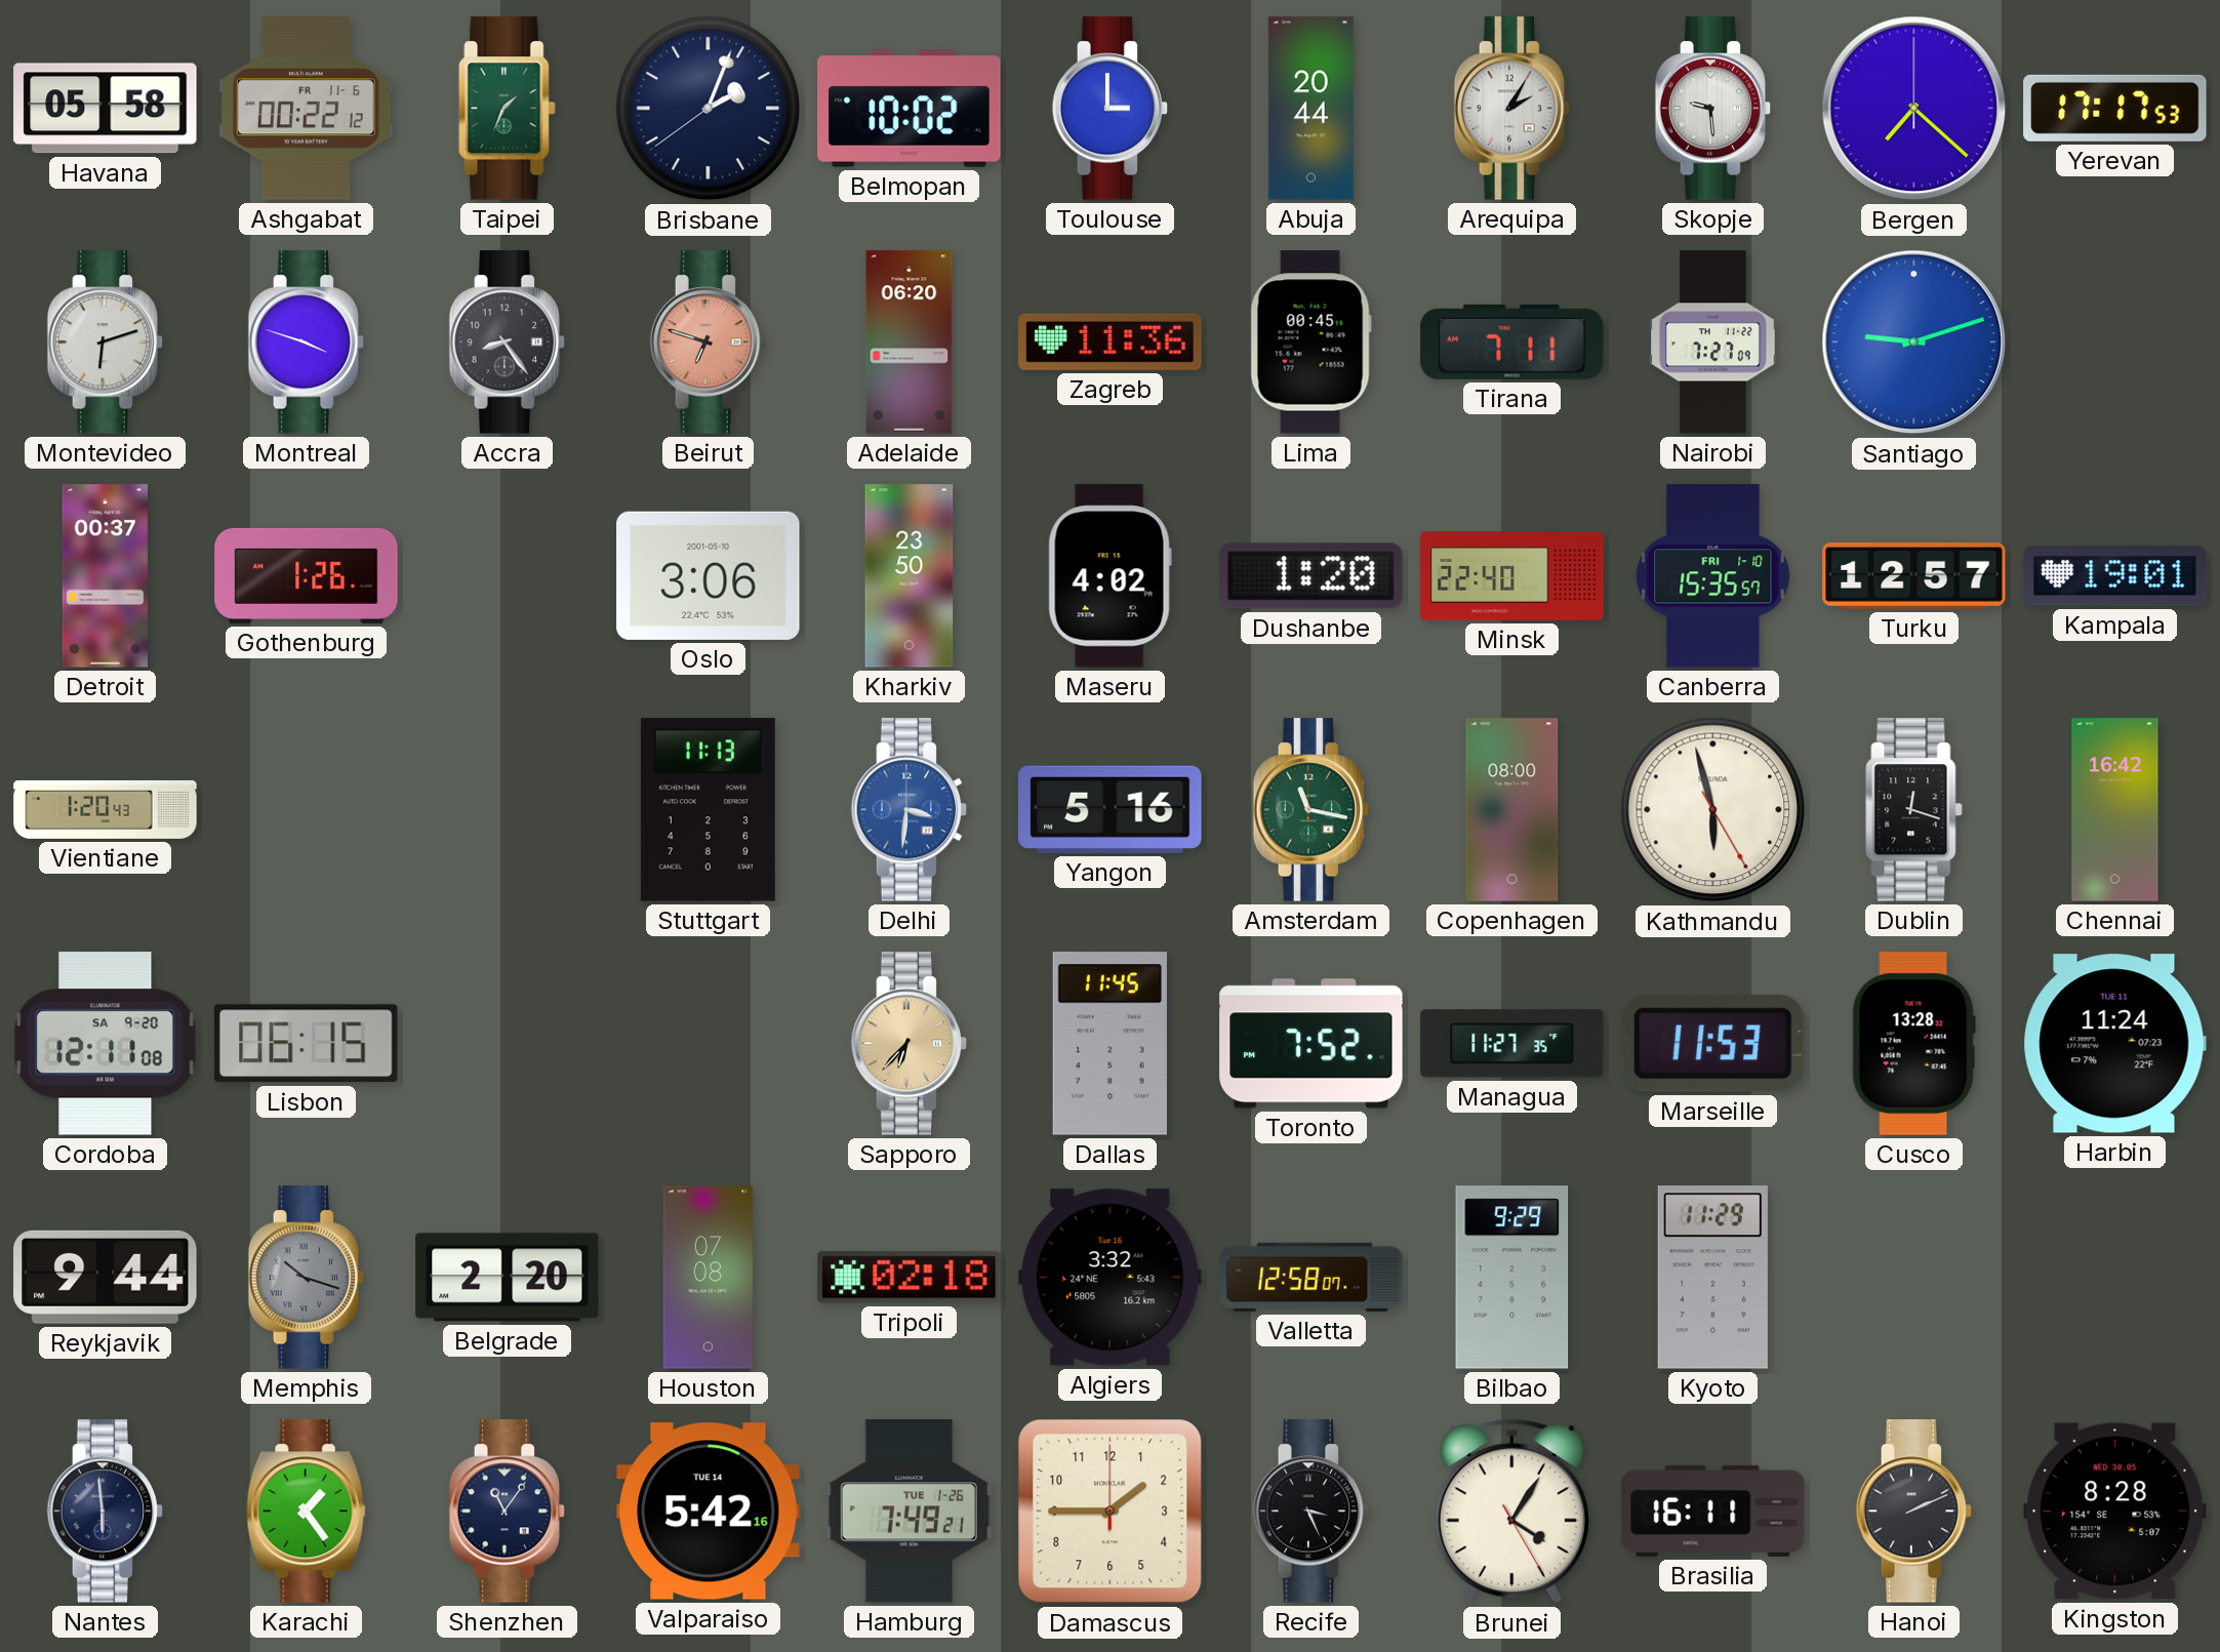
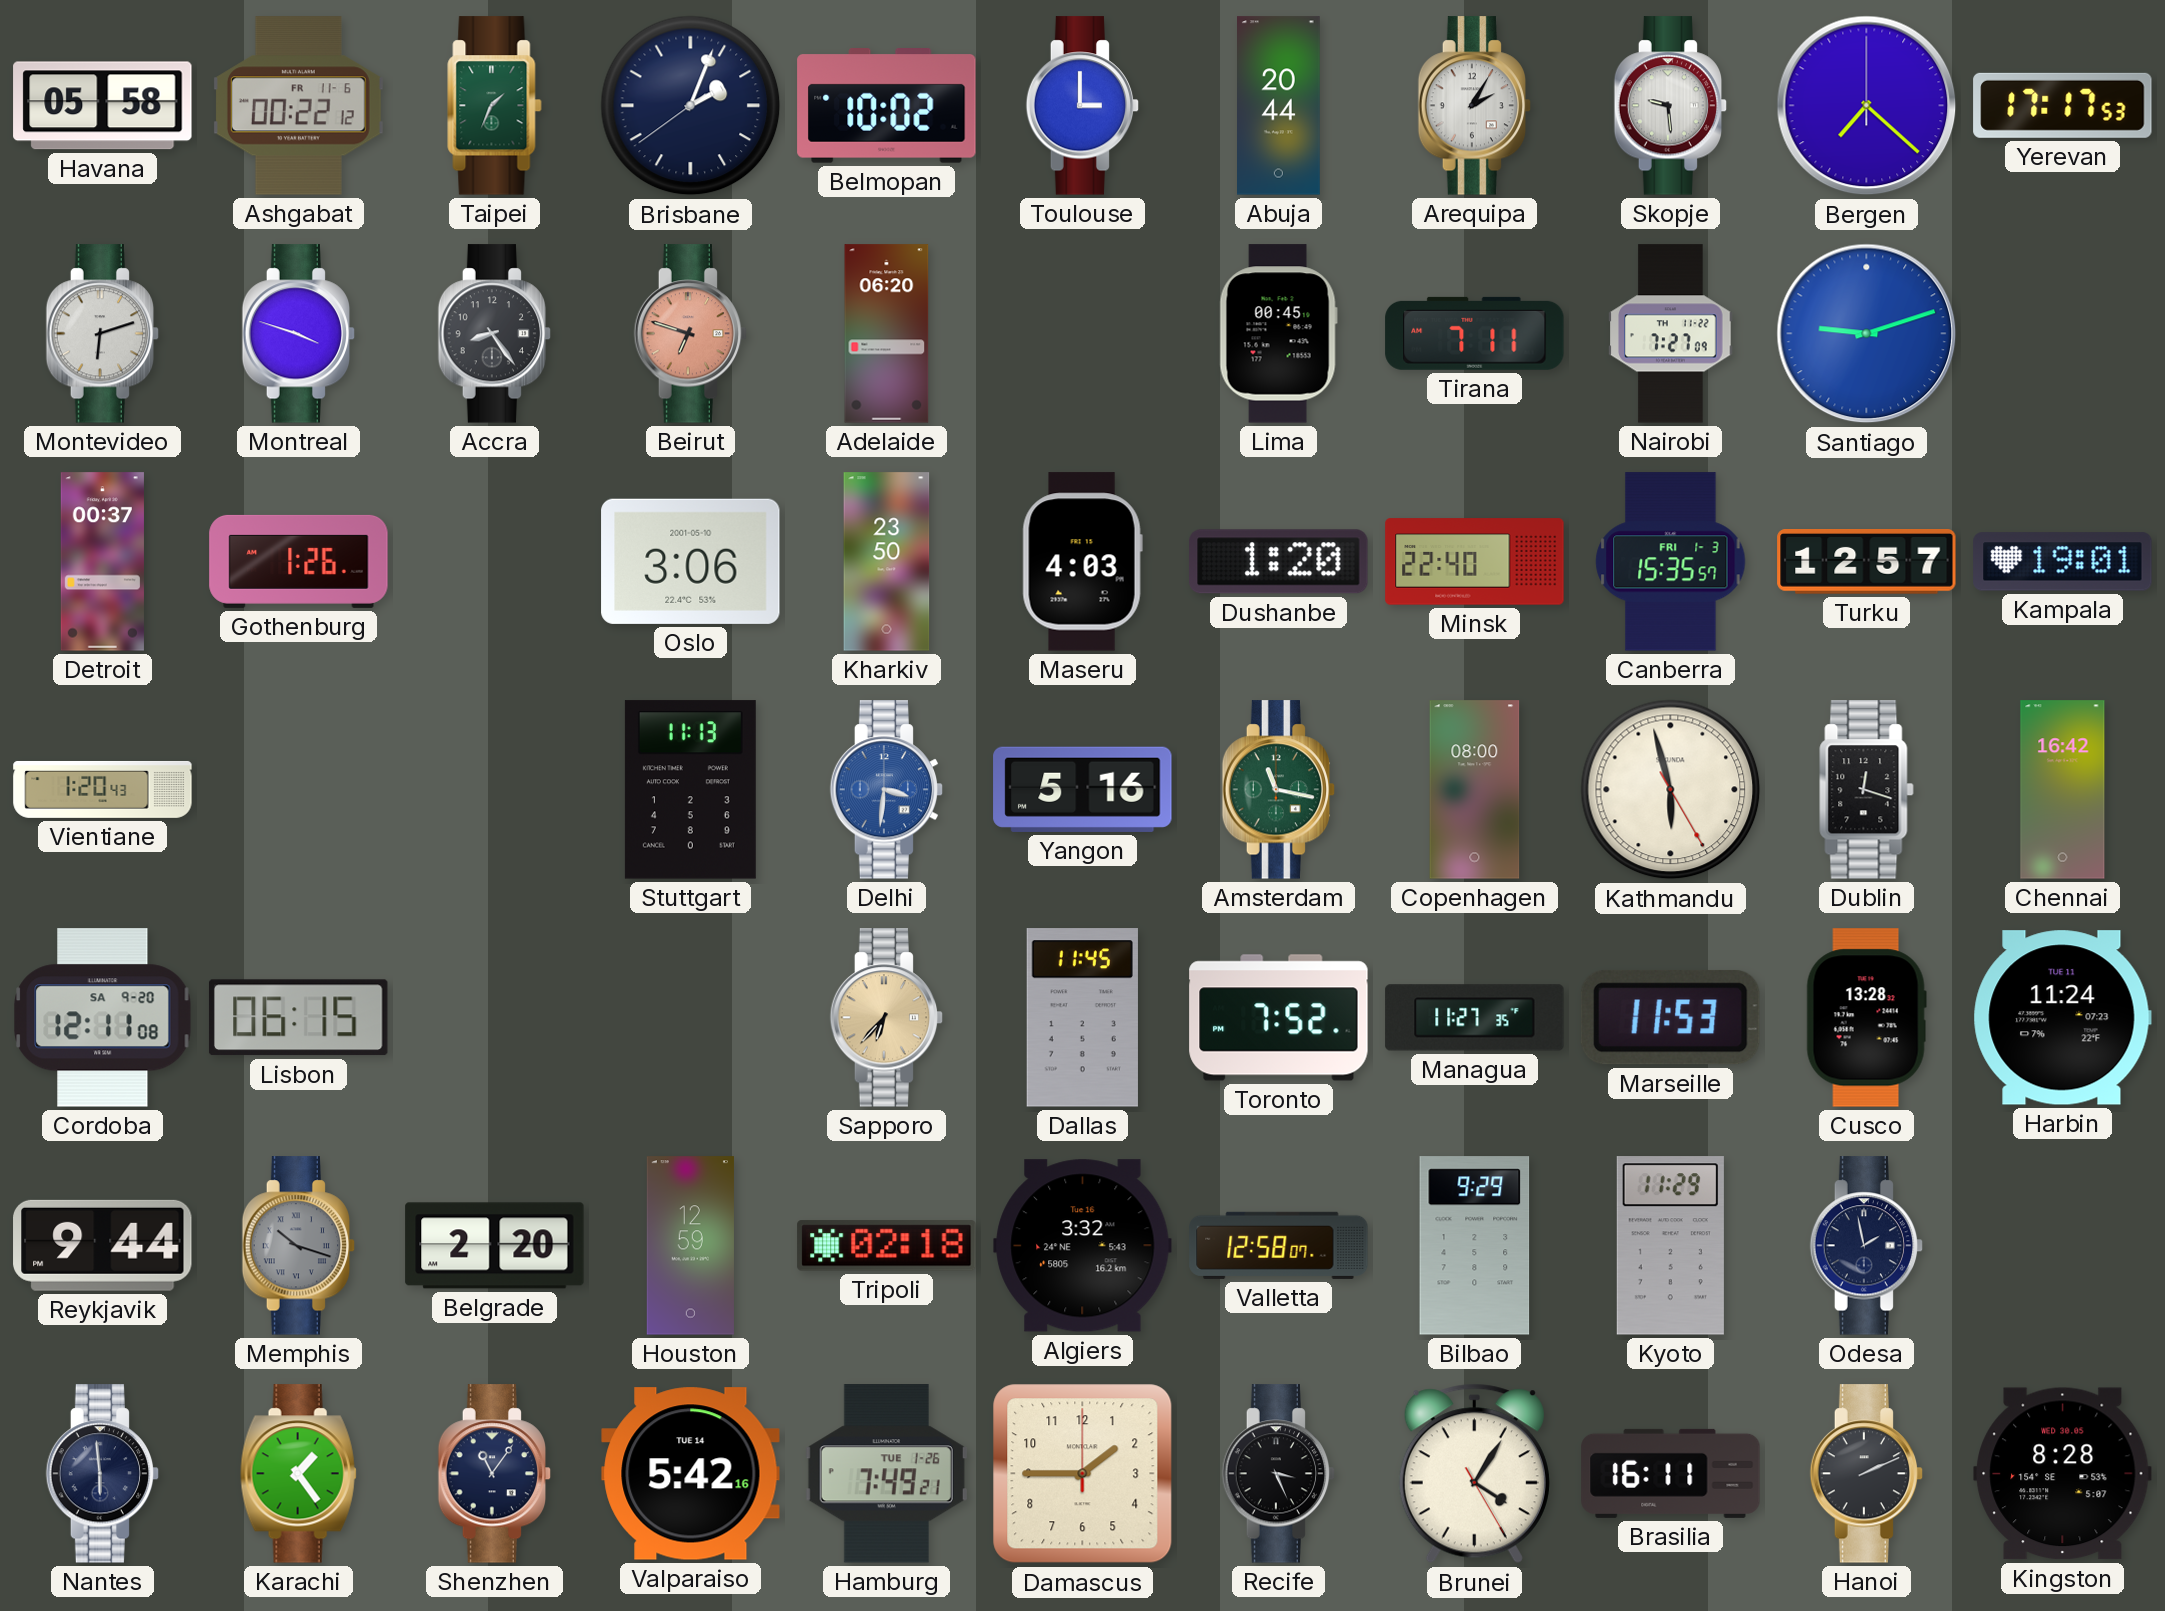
Zagreb: 11:36 -> none (1111, 341)
Maseru: 4:02 -> 4:03 (1082, 562)
Canberra date: FRI 1-10 -> FRI 1-3 (1671, 562)
Houston: 07:08 -> 12:59 (690, 1246)
Odesa: none -> 1:58 (1867, 1246)
